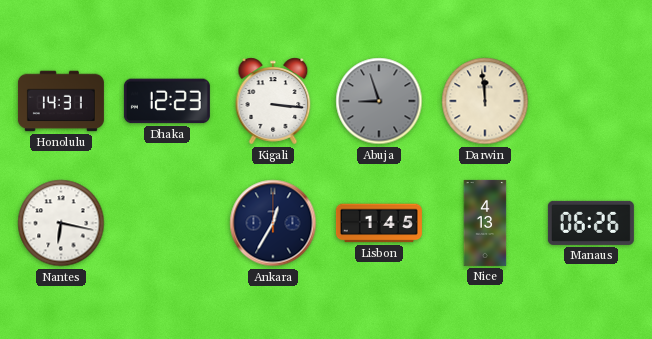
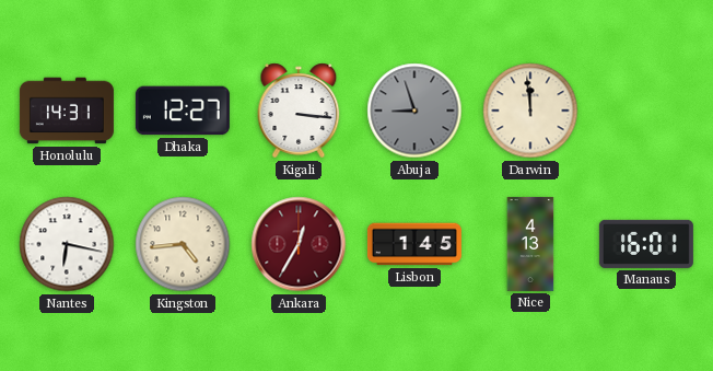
Dhaka: 12:23 -> 12:27 (183, 111)
Kingston: none -> 4:44 (183, 244)
Ankara dial: navy -> burgundy (299, 244)
Manaus: 06:26 -> 16:01 (646, 244)
